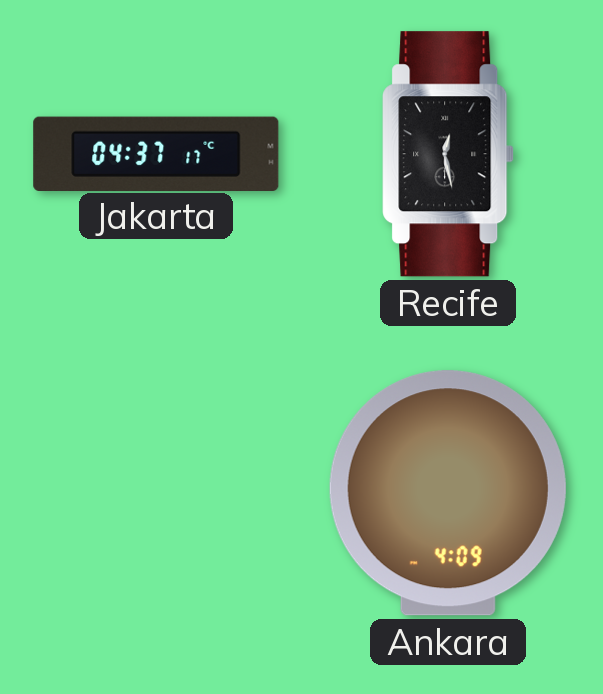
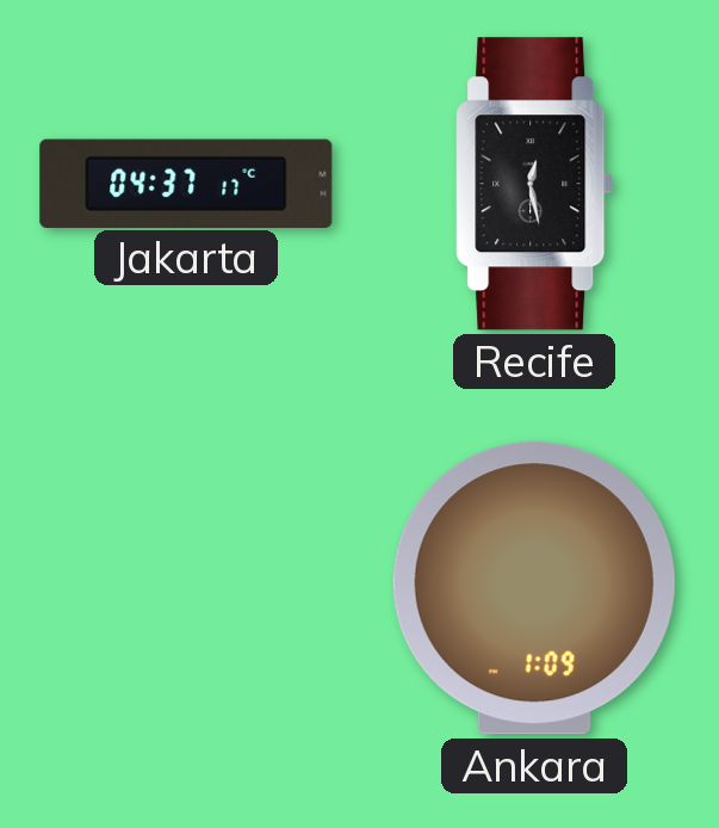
Ankara: 4:09 -> 1:09 (534, 588)
